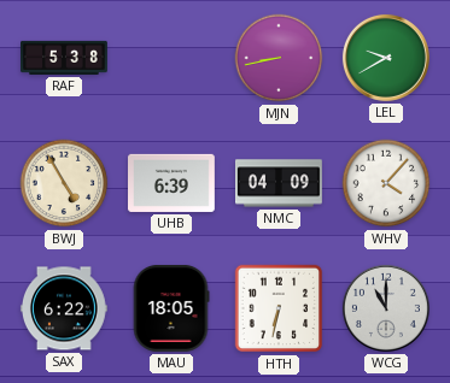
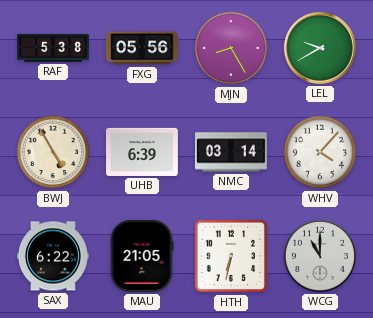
FXG: none -> 05:56 (143, 48)
MJN: 8:43 -> 8:25 (231, 48)
NMC: 04:09 -> 03:14 (232, 152)
MAU: 18:05 -> 21:05 (142, 256)
